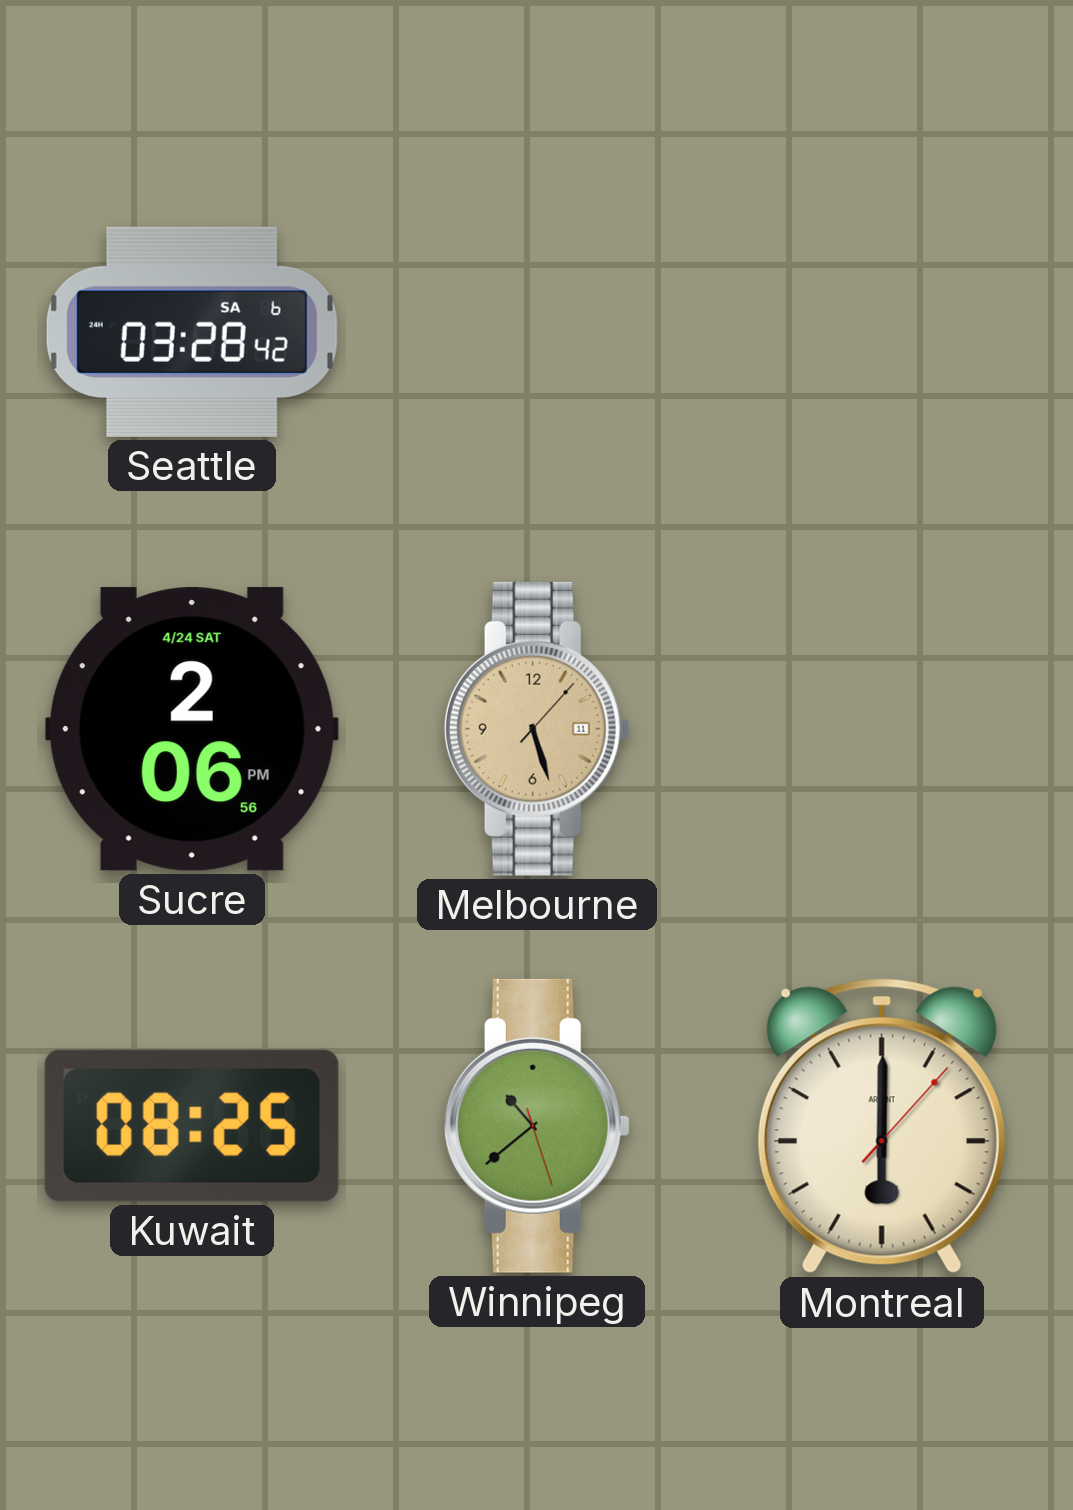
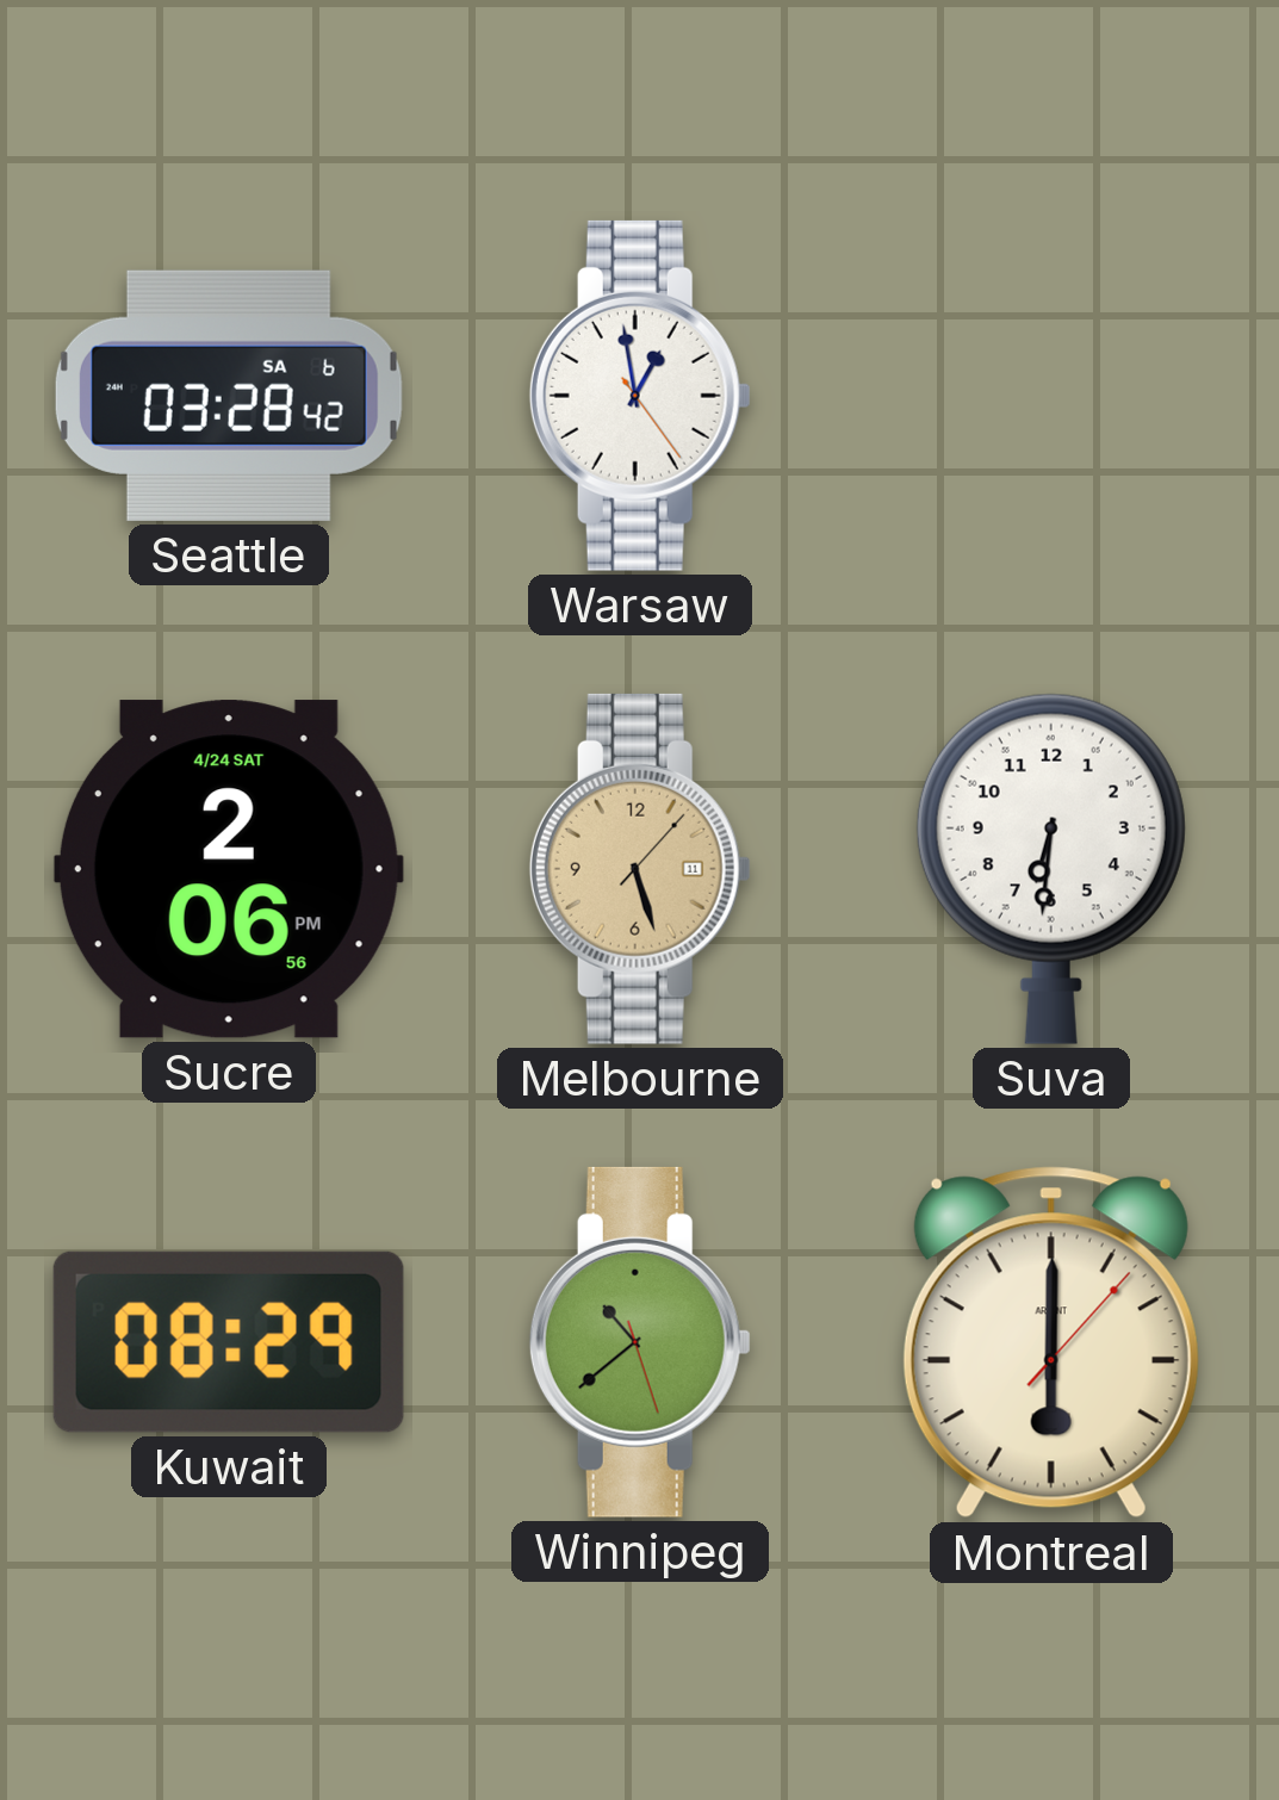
Warsaw: none -> 12:58 (640, 396)
Suva: none -> 6:31 (1051, 869)
Kuwait: 08:25 -> 08:29 (229, 1342)
